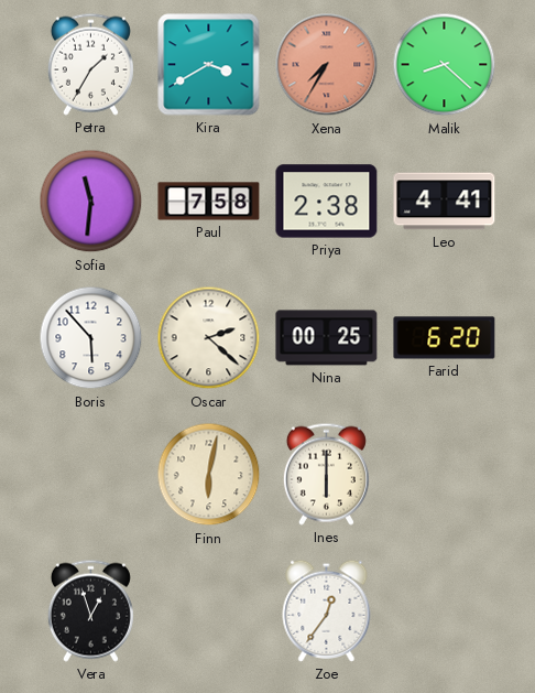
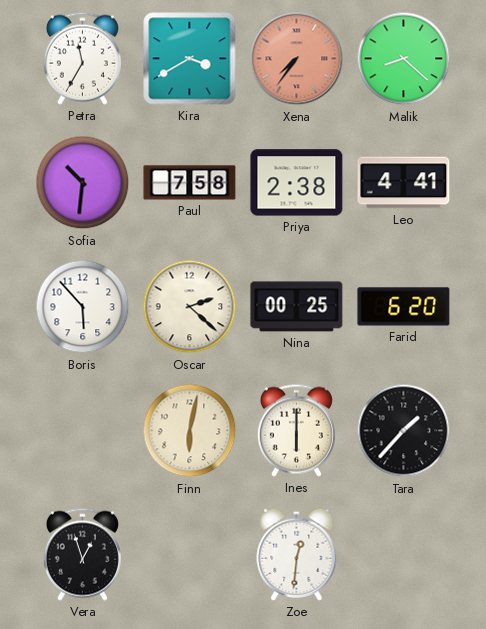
Petra: 1:35 -> 11:35 (82, 58)
Xena: 7:35 -> 7:36 (297, 59)
Sofia: 11:31 -> 10:31 (83, 183)
Tara: none -> 1:37 (404, 431)
Zoe: 12:36 -> 12:31 (297, 554)
